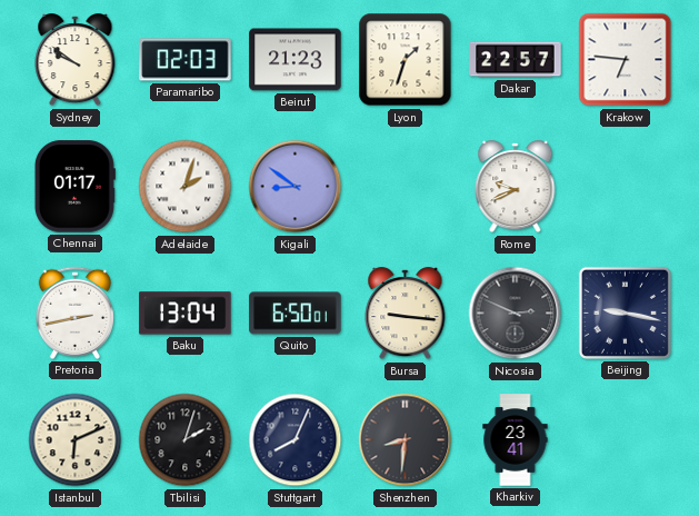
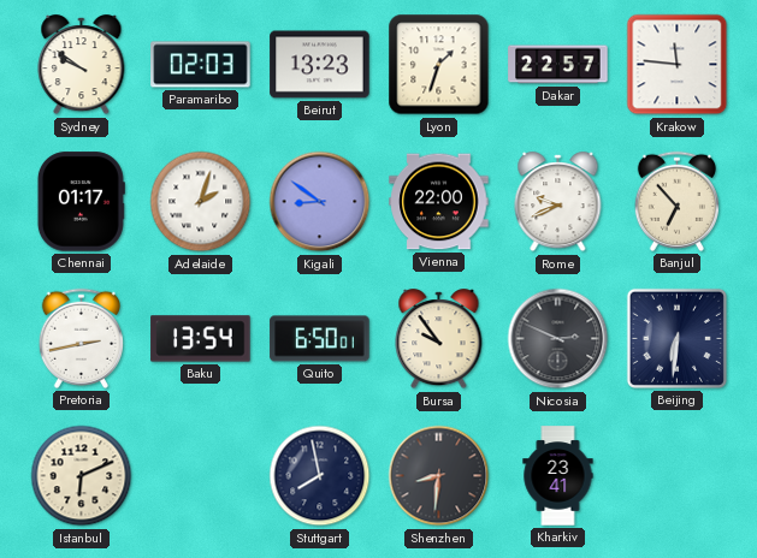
Beirut: 21:23 -> 13:23 (320, 65)
Krakow: 6:46 -> 11:46 (678, 65)
Vienna: none -> 22:00 (439, 202)
Banjul: none -> 6:53 (676, 201)
Baku: 13:04 -> 13:54 (201, 339)
Bursa: 9:16 -> 9:54 (439, 339)
Beijing: 9:17 -> 6:31 (676, 338)
Tbilisi: 2:03 -> none (186, 440)
Stuttgart: 8:04 -> 7:58 (320, 476)
